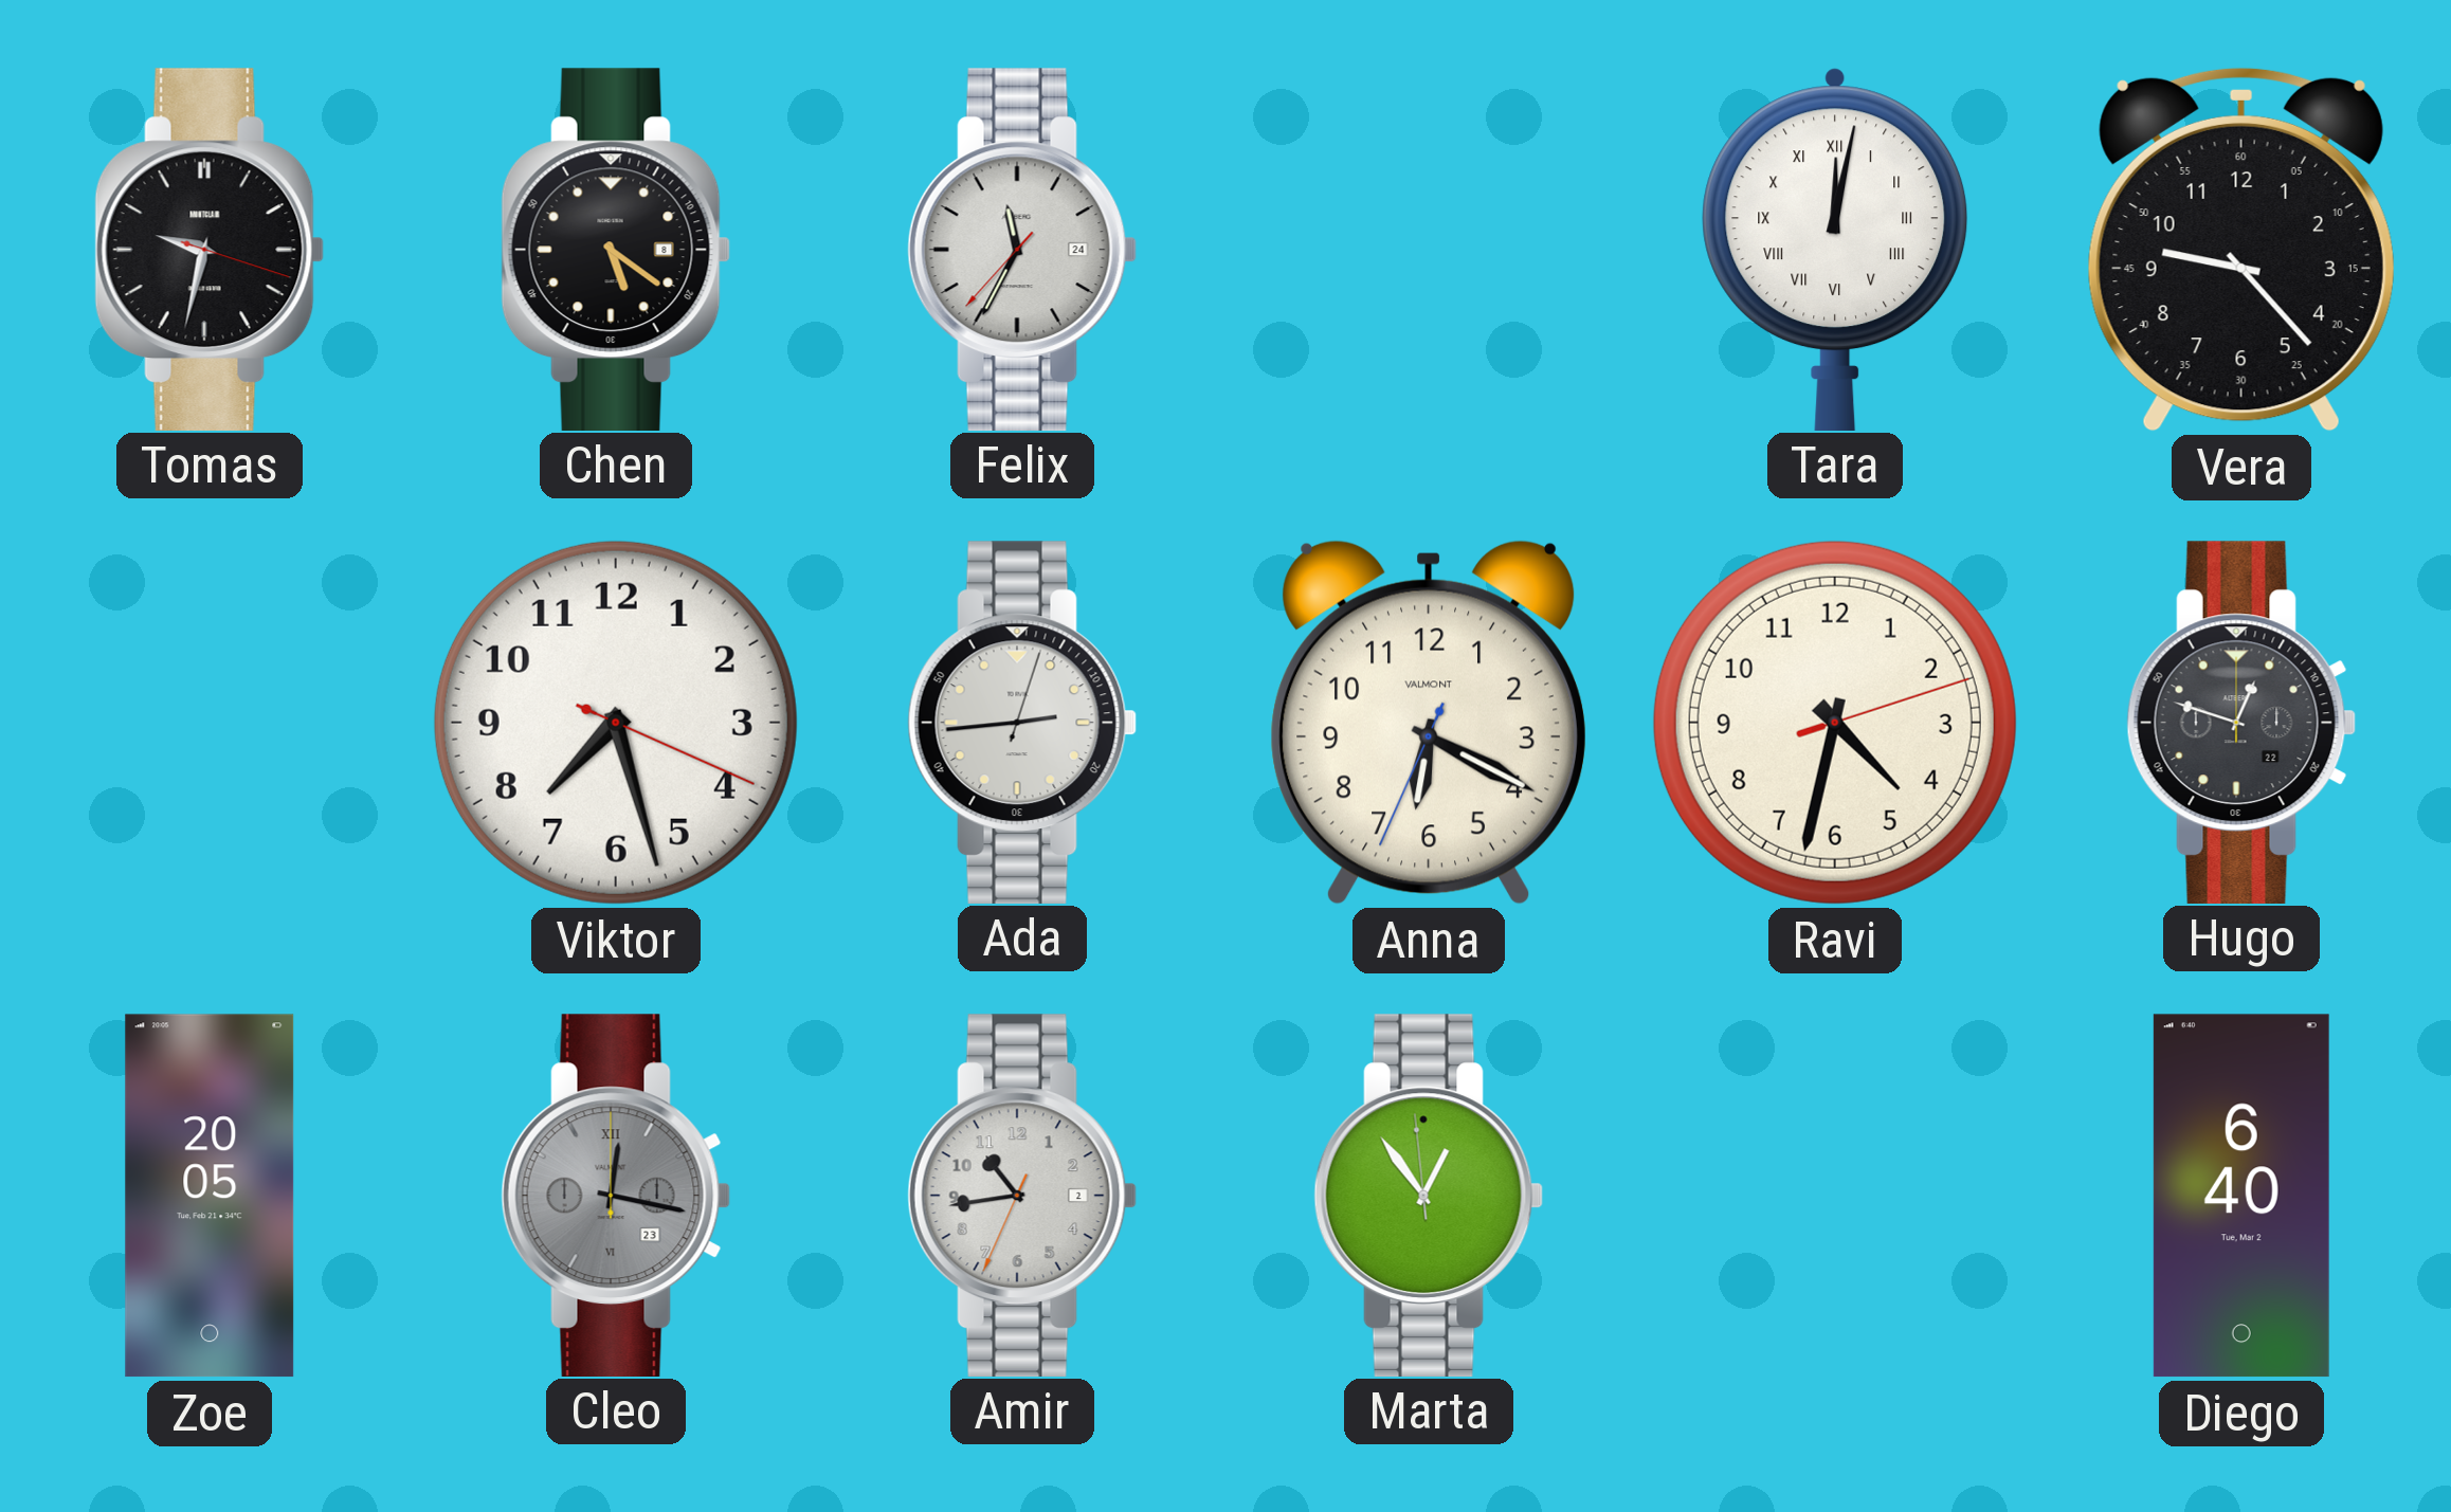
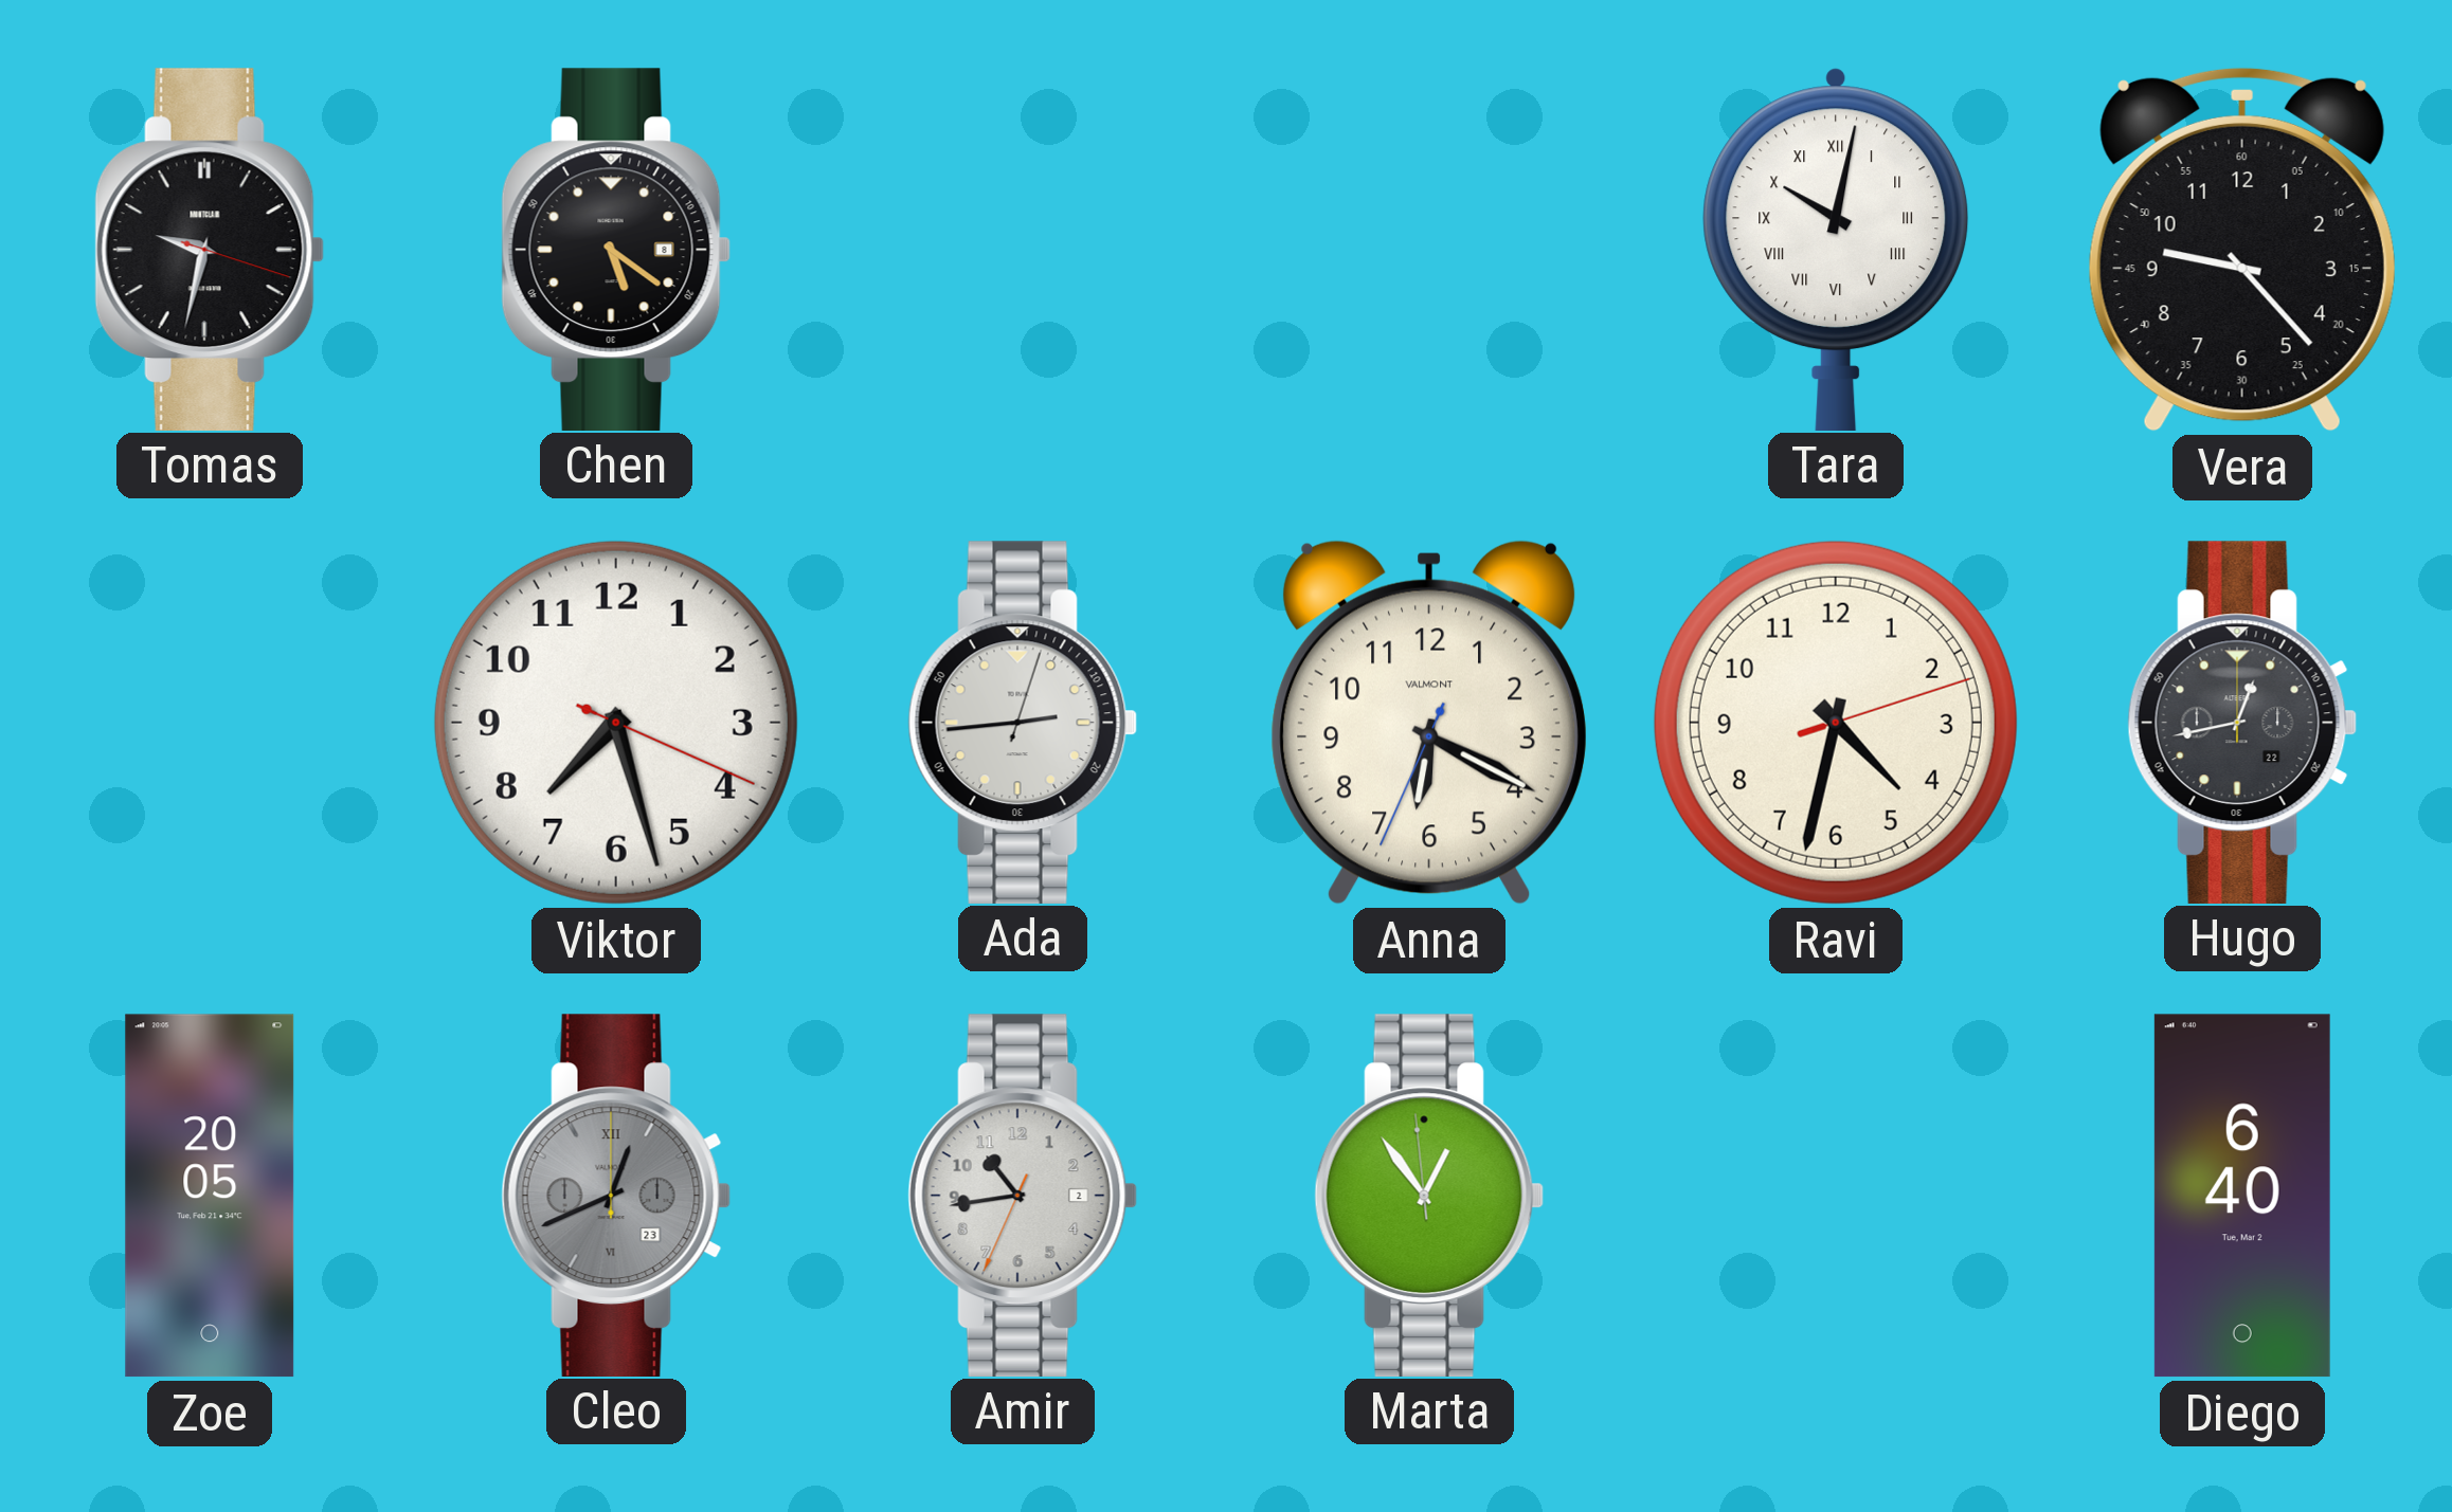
Felix: 11:34 -> none (1022, 249)
Tara: 12:02 -> 10:02 (1836, 249)
Hugo: 12:48 -> 12:43 (2242, 722)
Cleo: 12:17 -> 12:41 (616, 1195)
